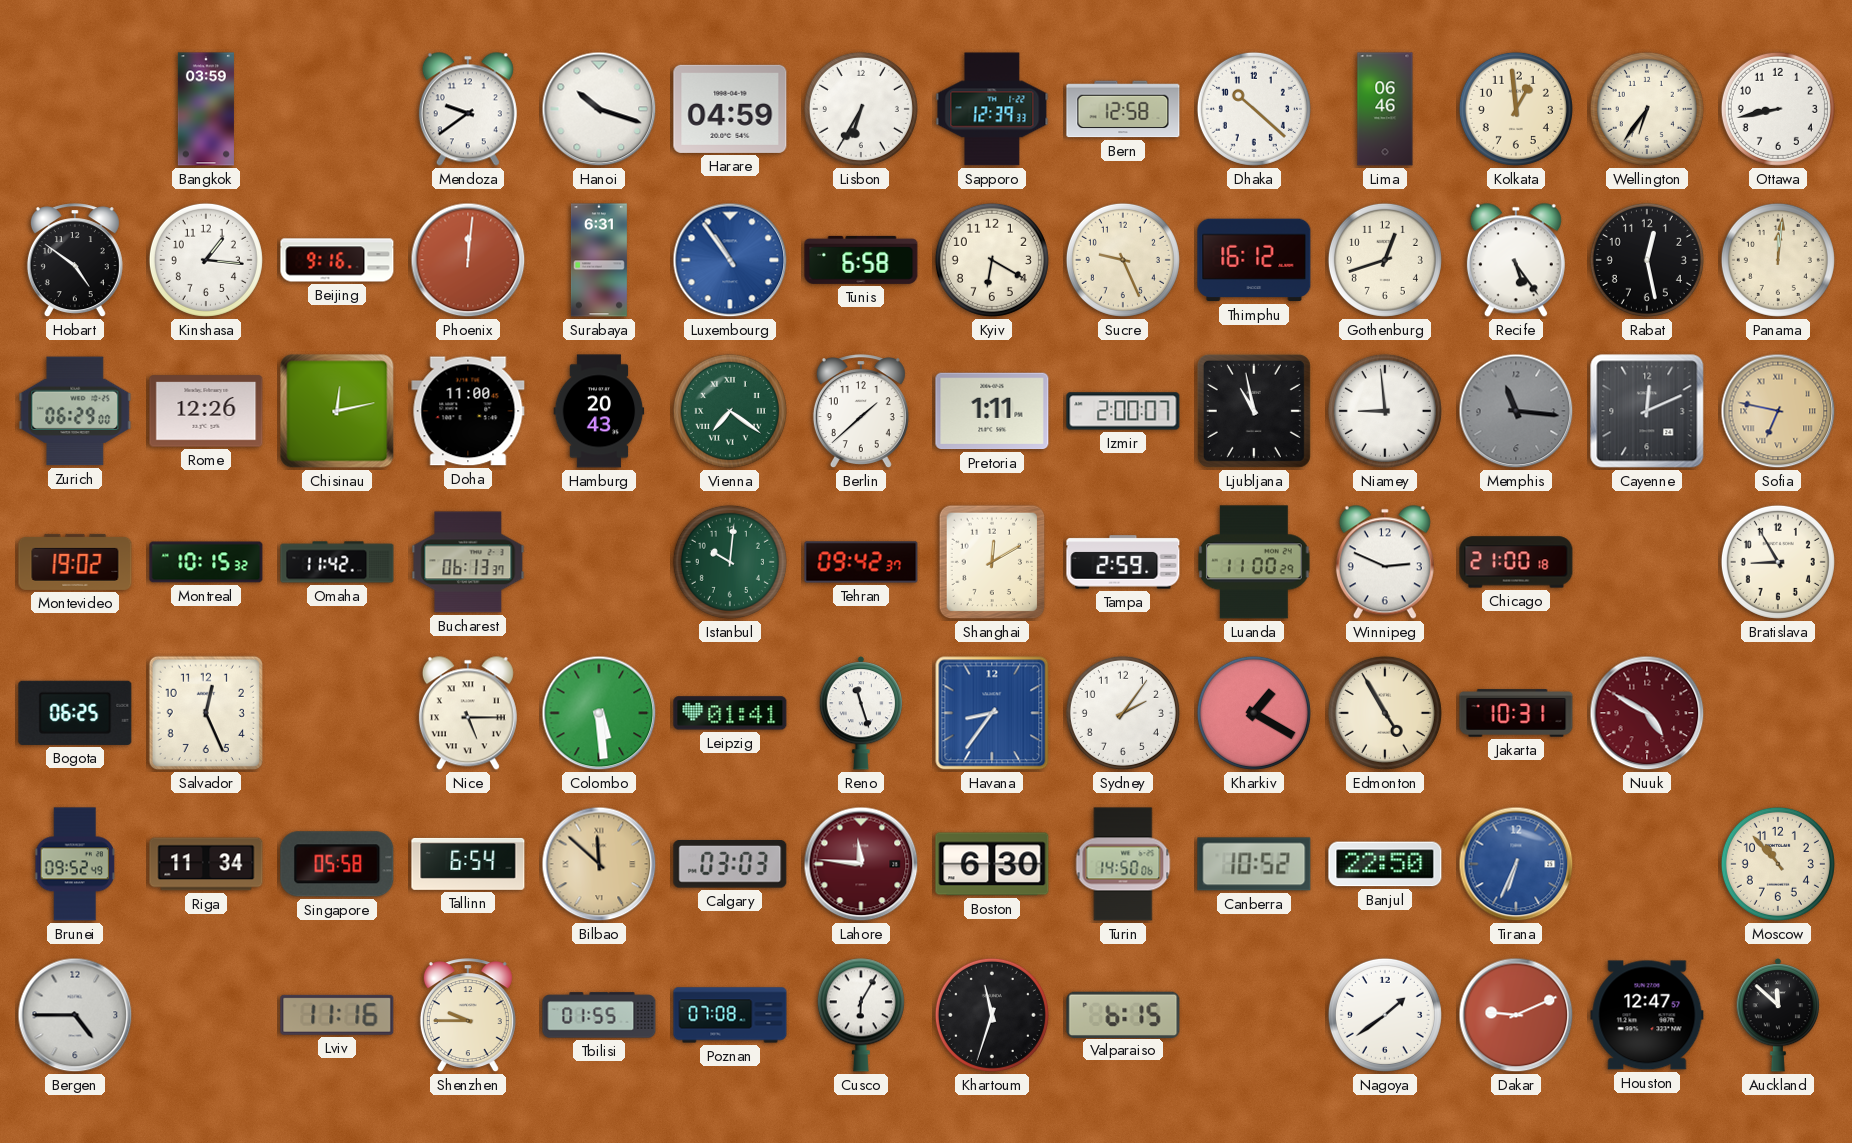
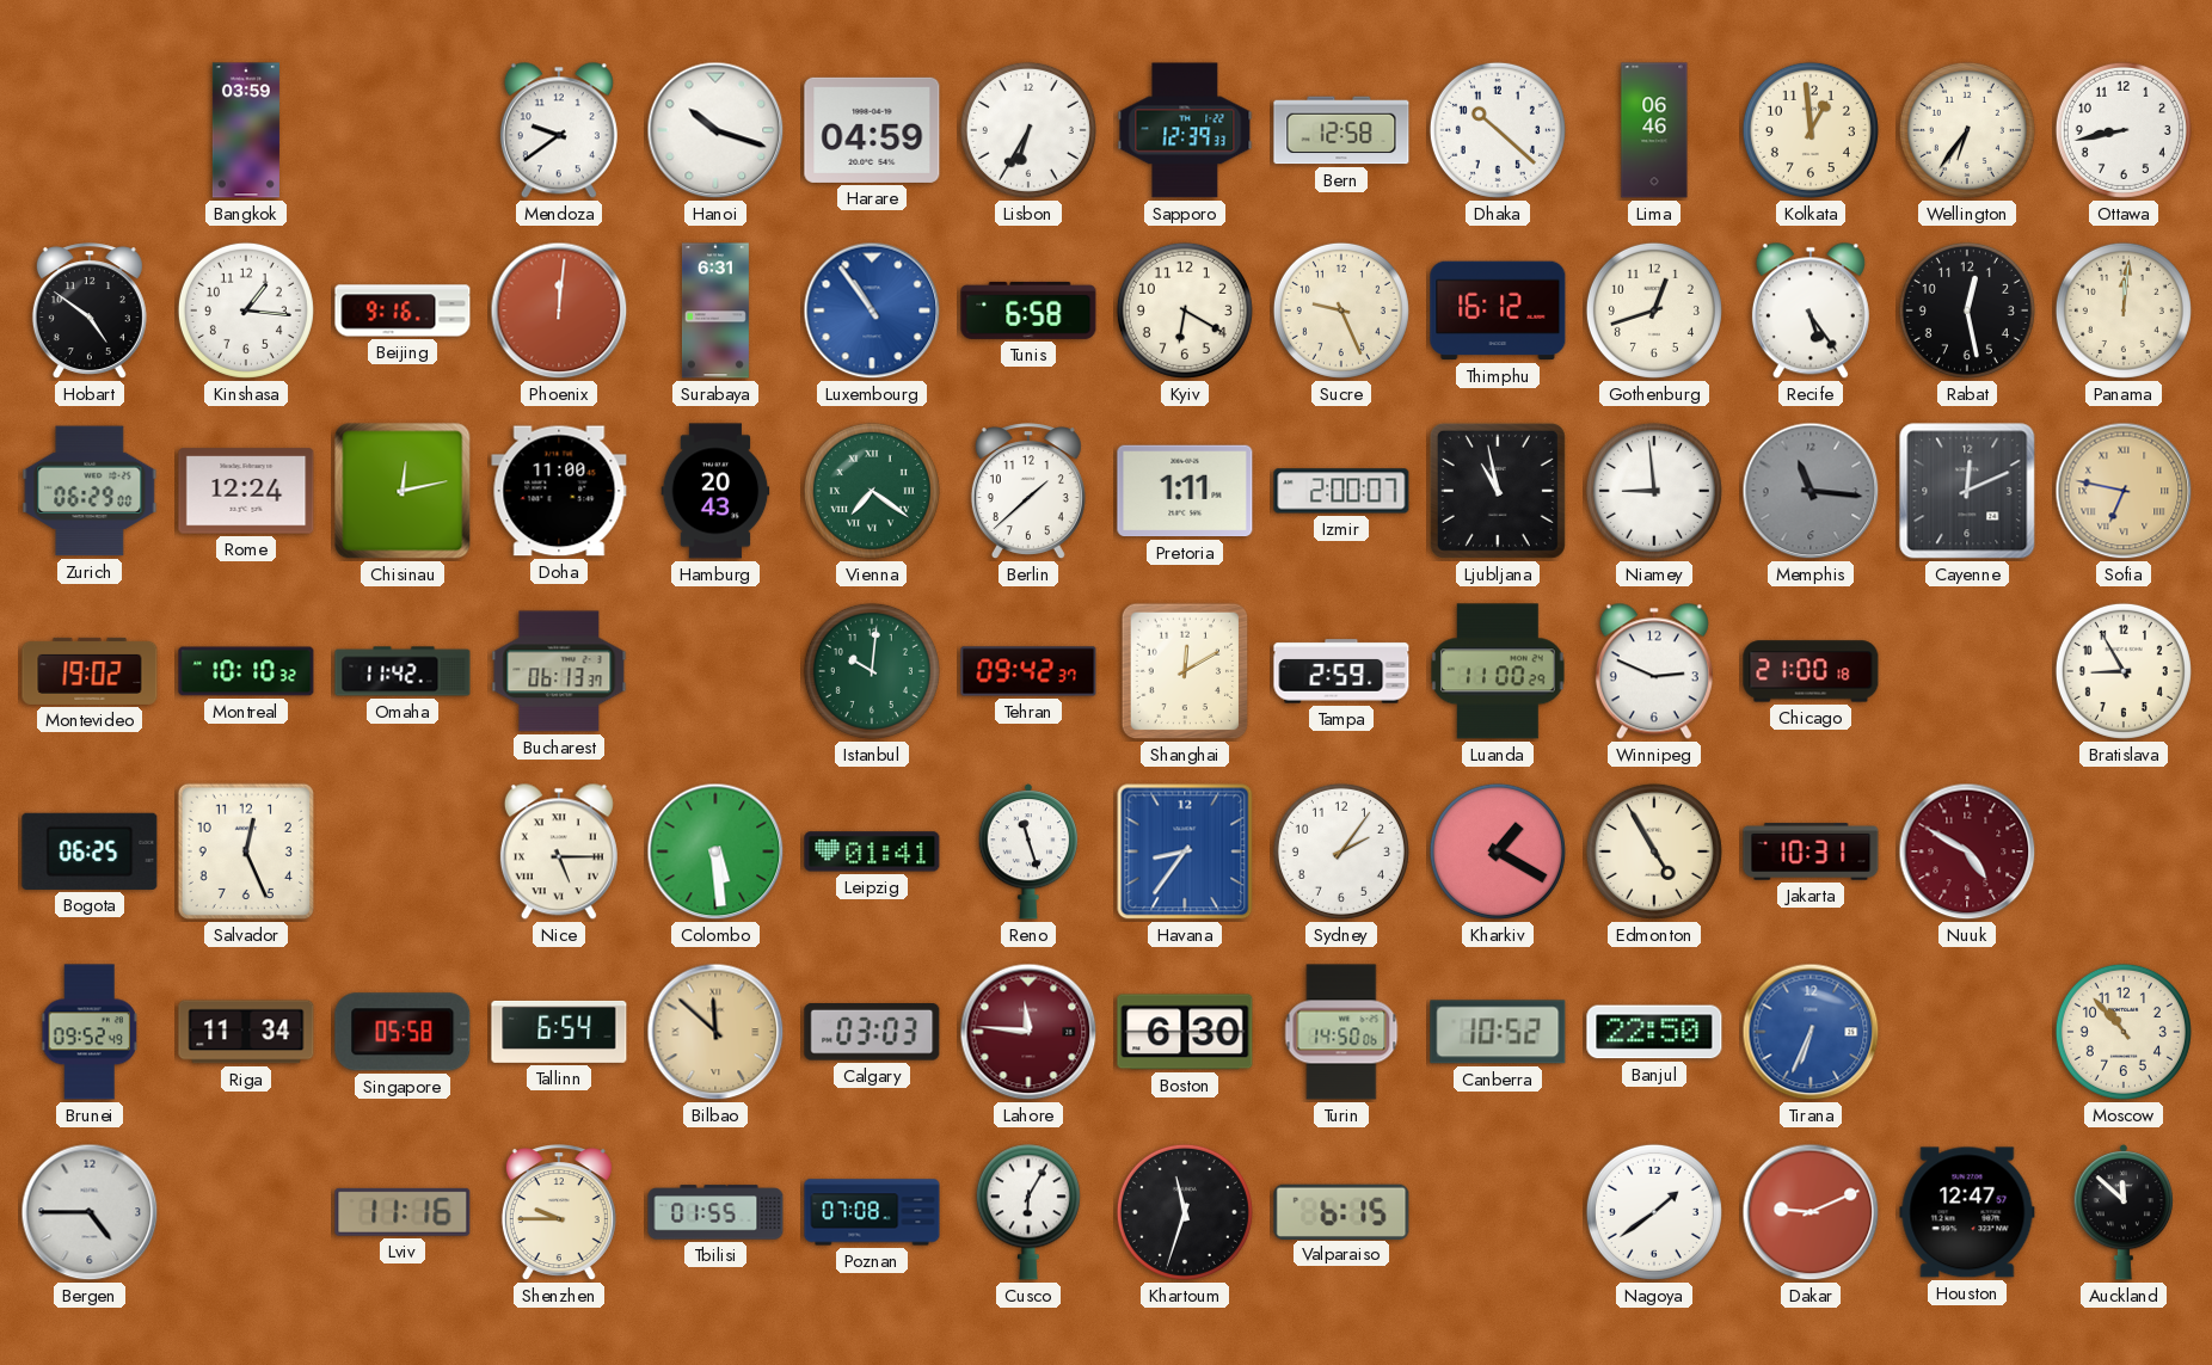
Rome: 12:26 -> 12:24 (246, 491)
Montreal: 10:15 -> 10:10 (246, 671)
